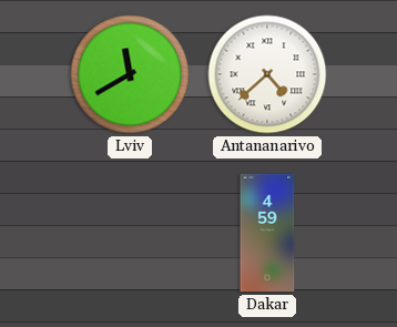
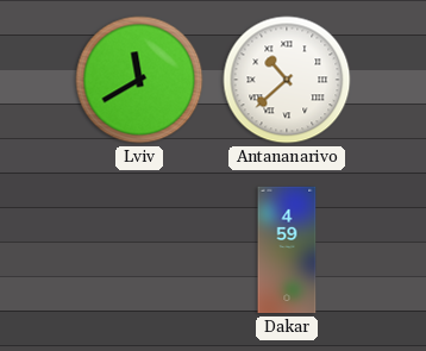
Antananarivo: 4:38 -> 10:38 (287, 80)
